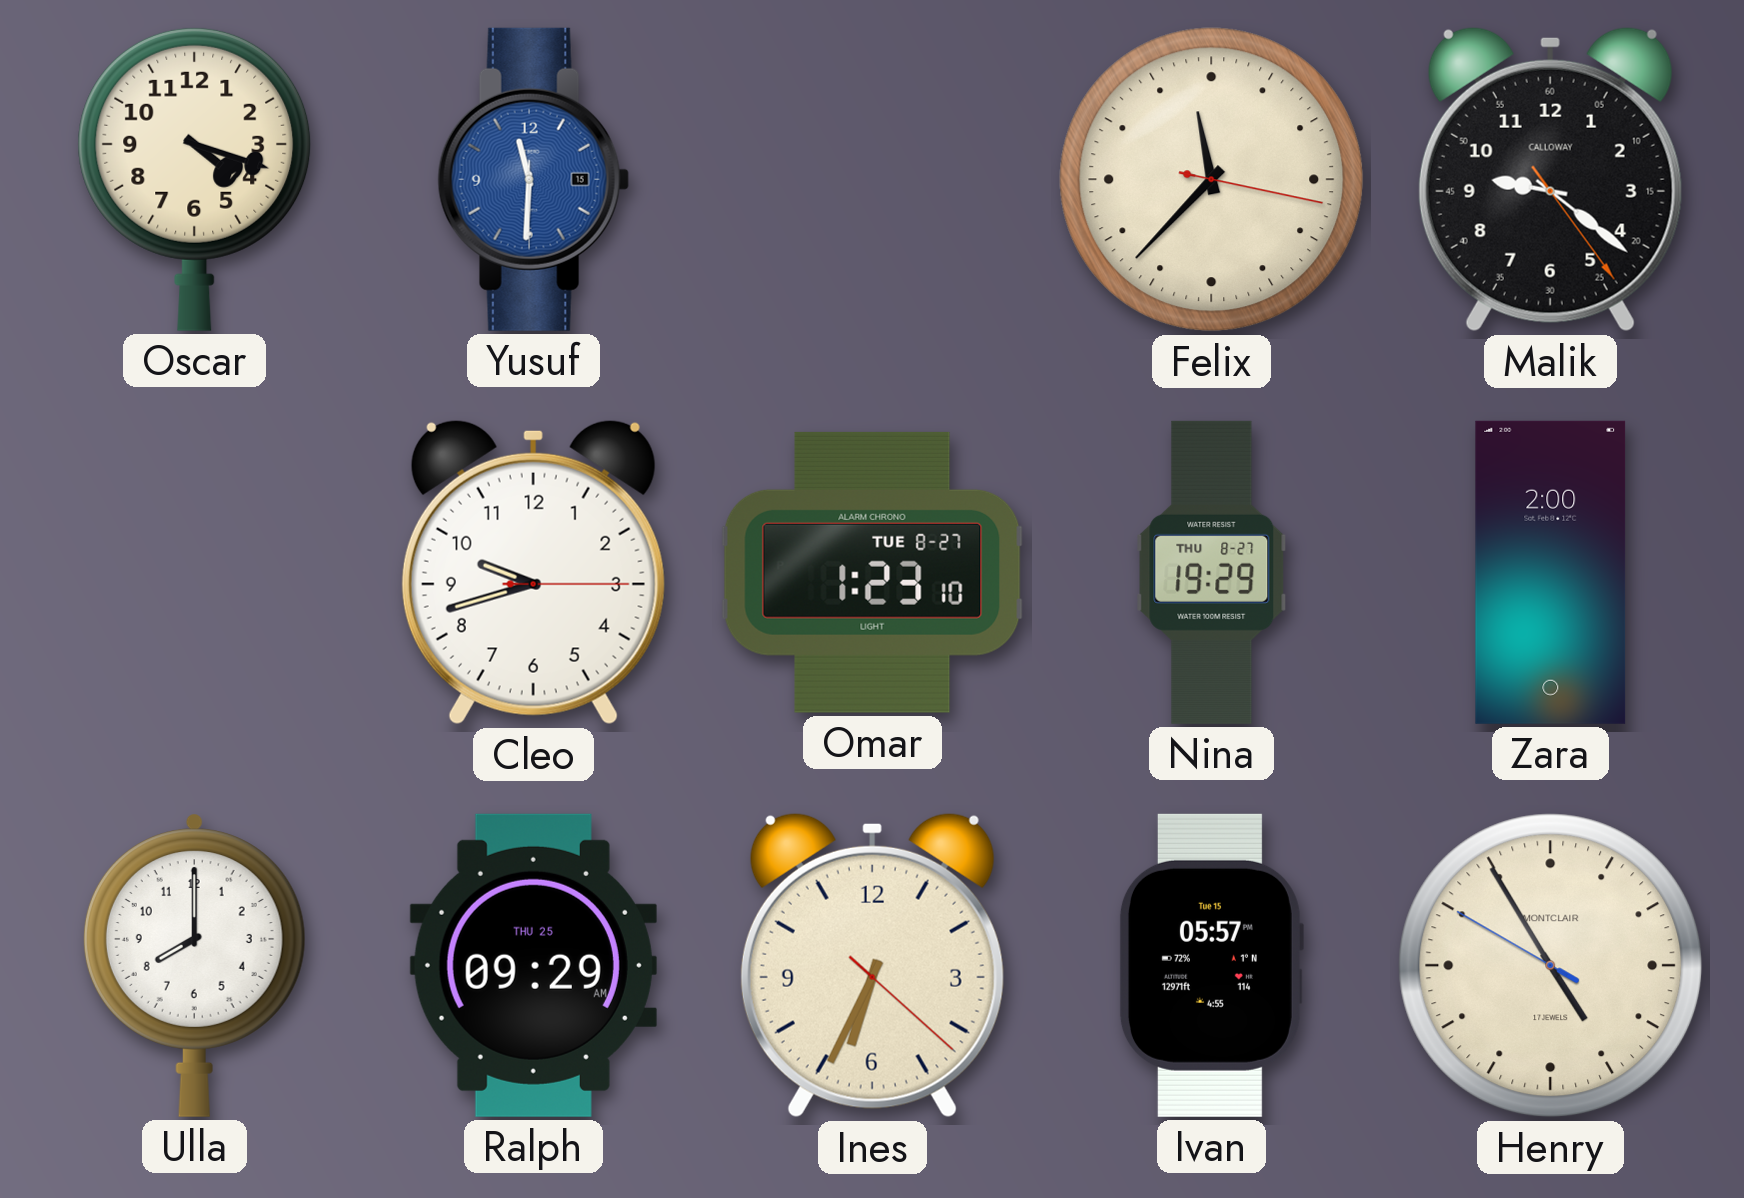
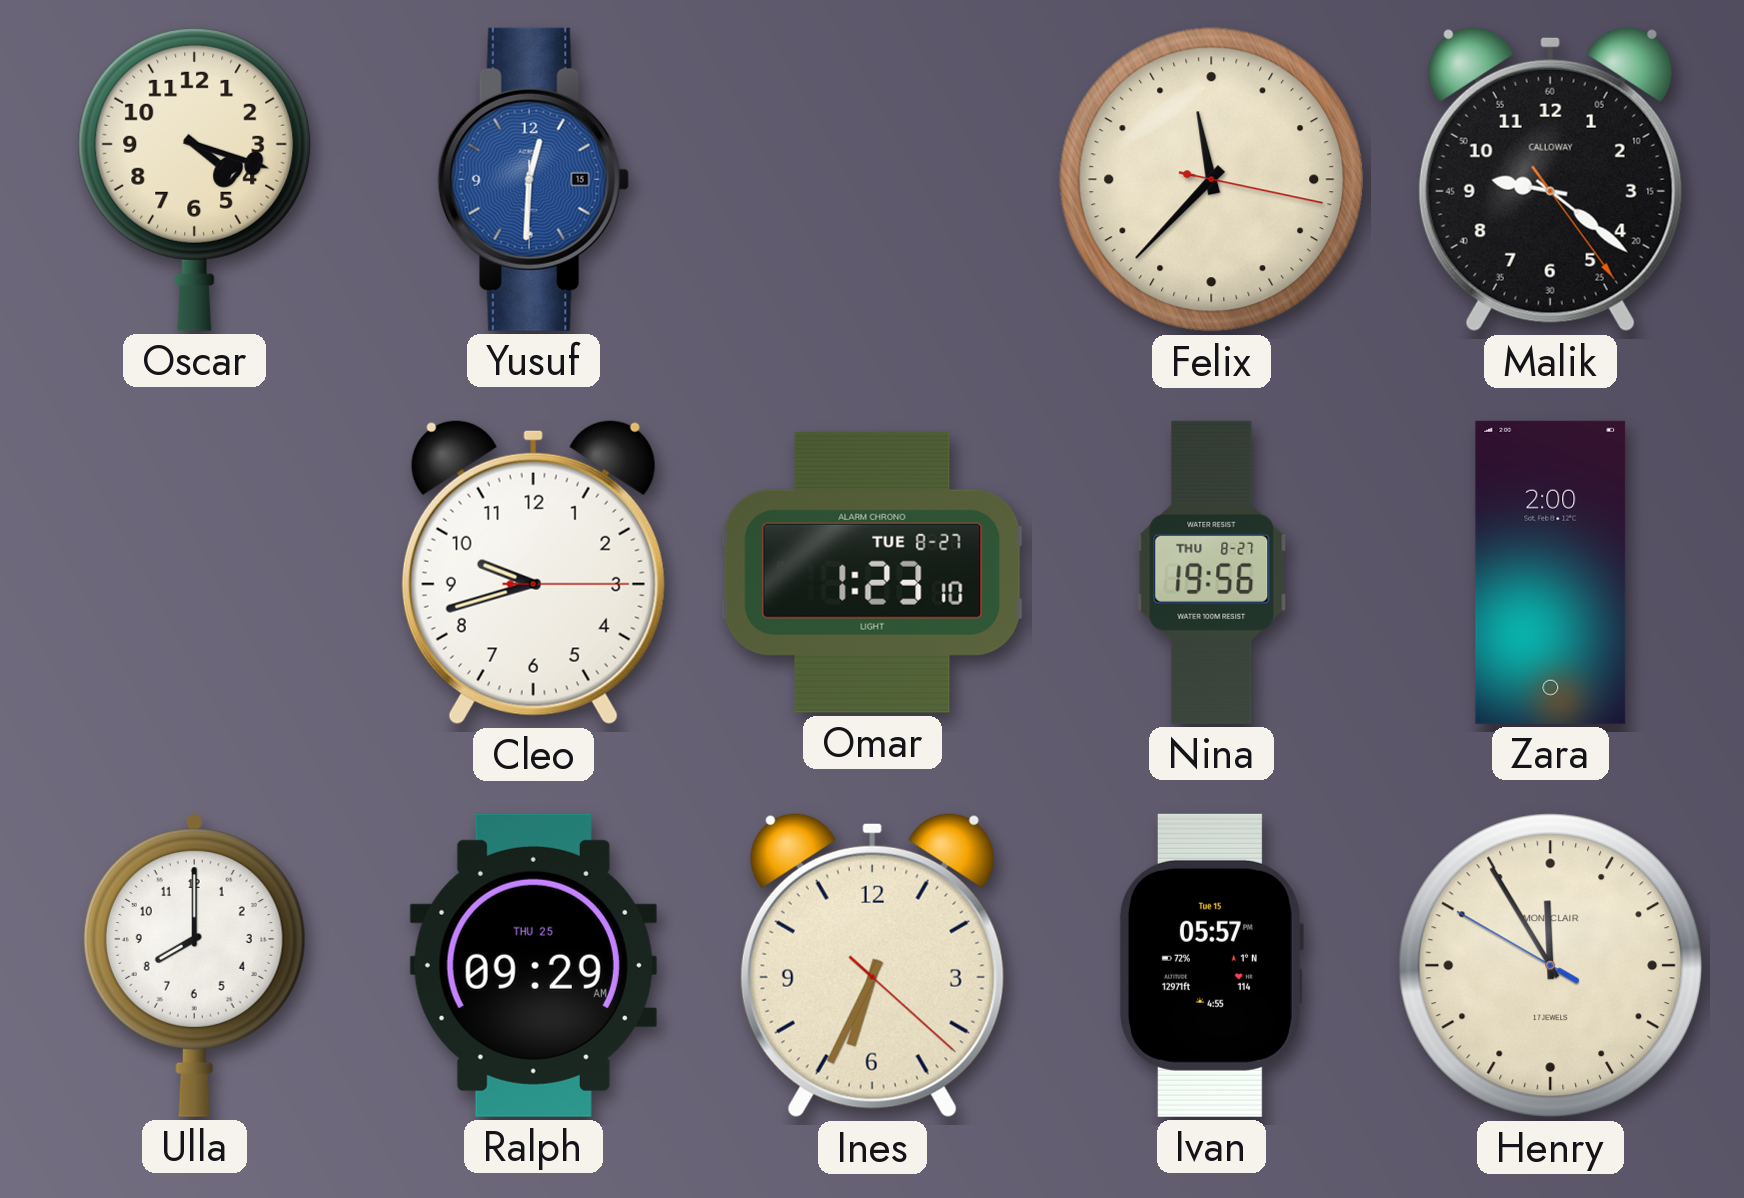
Yusuf: 11:30 -> 12:30 (533, 179)
Nina: 19:29 -> 19:56 (1212, 572)
Henry: 4:54 -> 11:54 (1551, 966)
